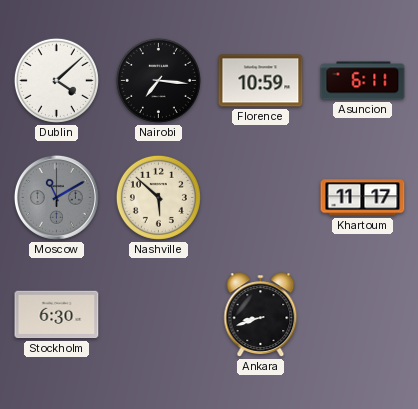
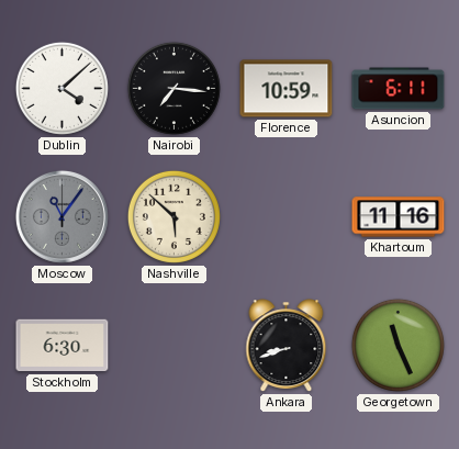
Moscow: 11:10 -> 11:06 (61, 216)
Khartoum: 11:17 -> 11:16 (399, 217)
Georgetown: none -> 11:26 (398, 345)
